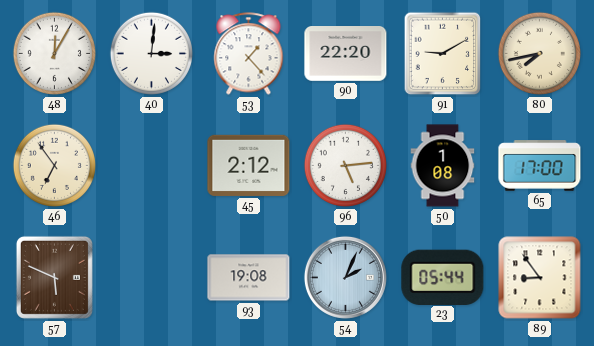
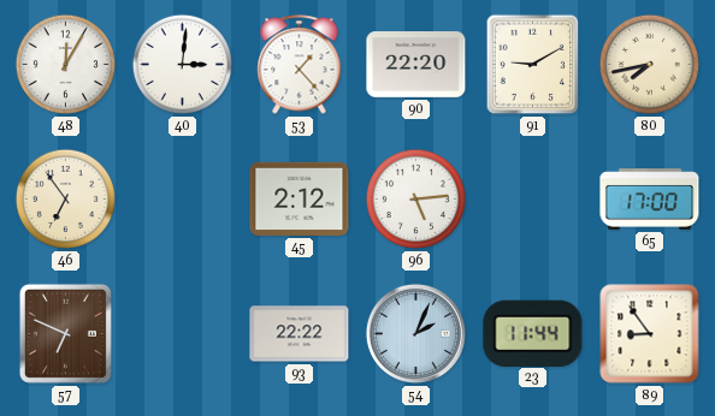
50: 1:08 -> none (443, 166)
57: 5:49 -> 6:49 (65, 333)
93: 19:08 -> 22:22 (300, 334)
23: 05:44 -> 11:44 (533, 333)
